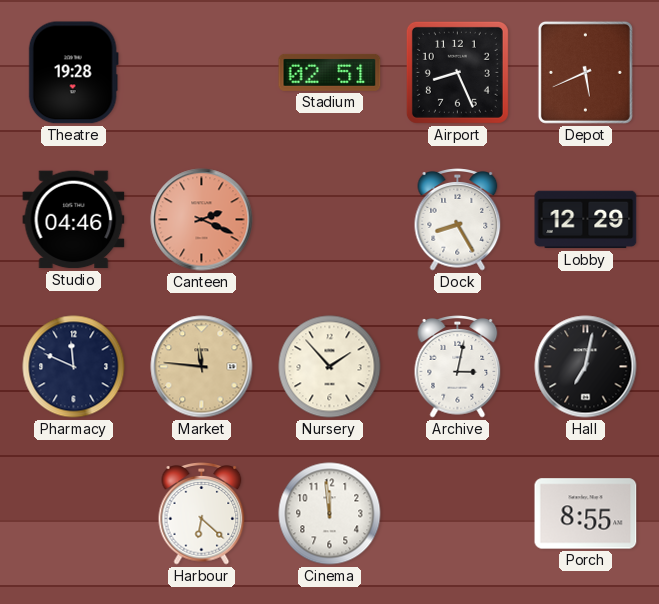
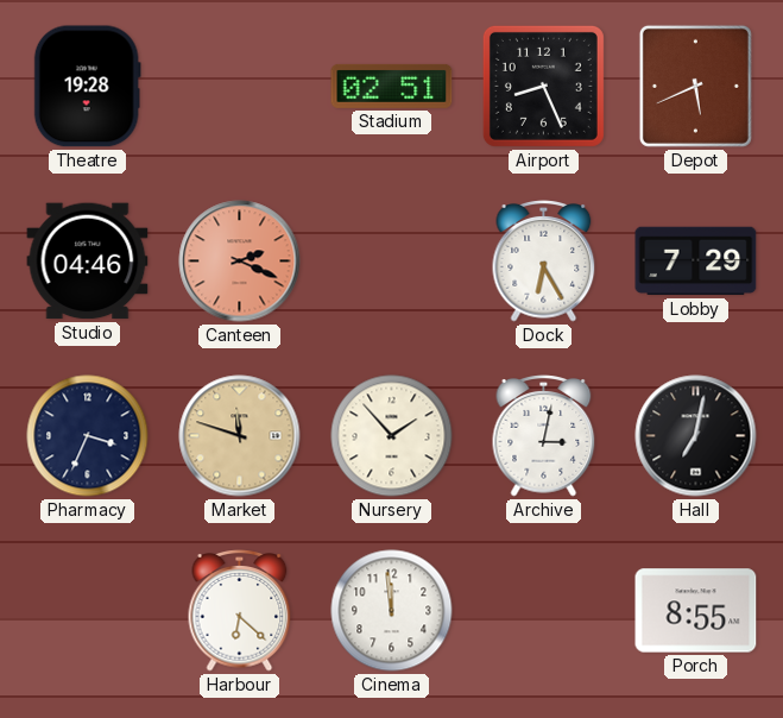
Dock: 8:25 -> 6:25 (544, 262)
Lobby: 12:29 -> 7:29 (696, 262)
Pharmacy: 11:49 -> 3:34 (88, 436)
Market: 11:46 -> 11:48 (240, 436)
